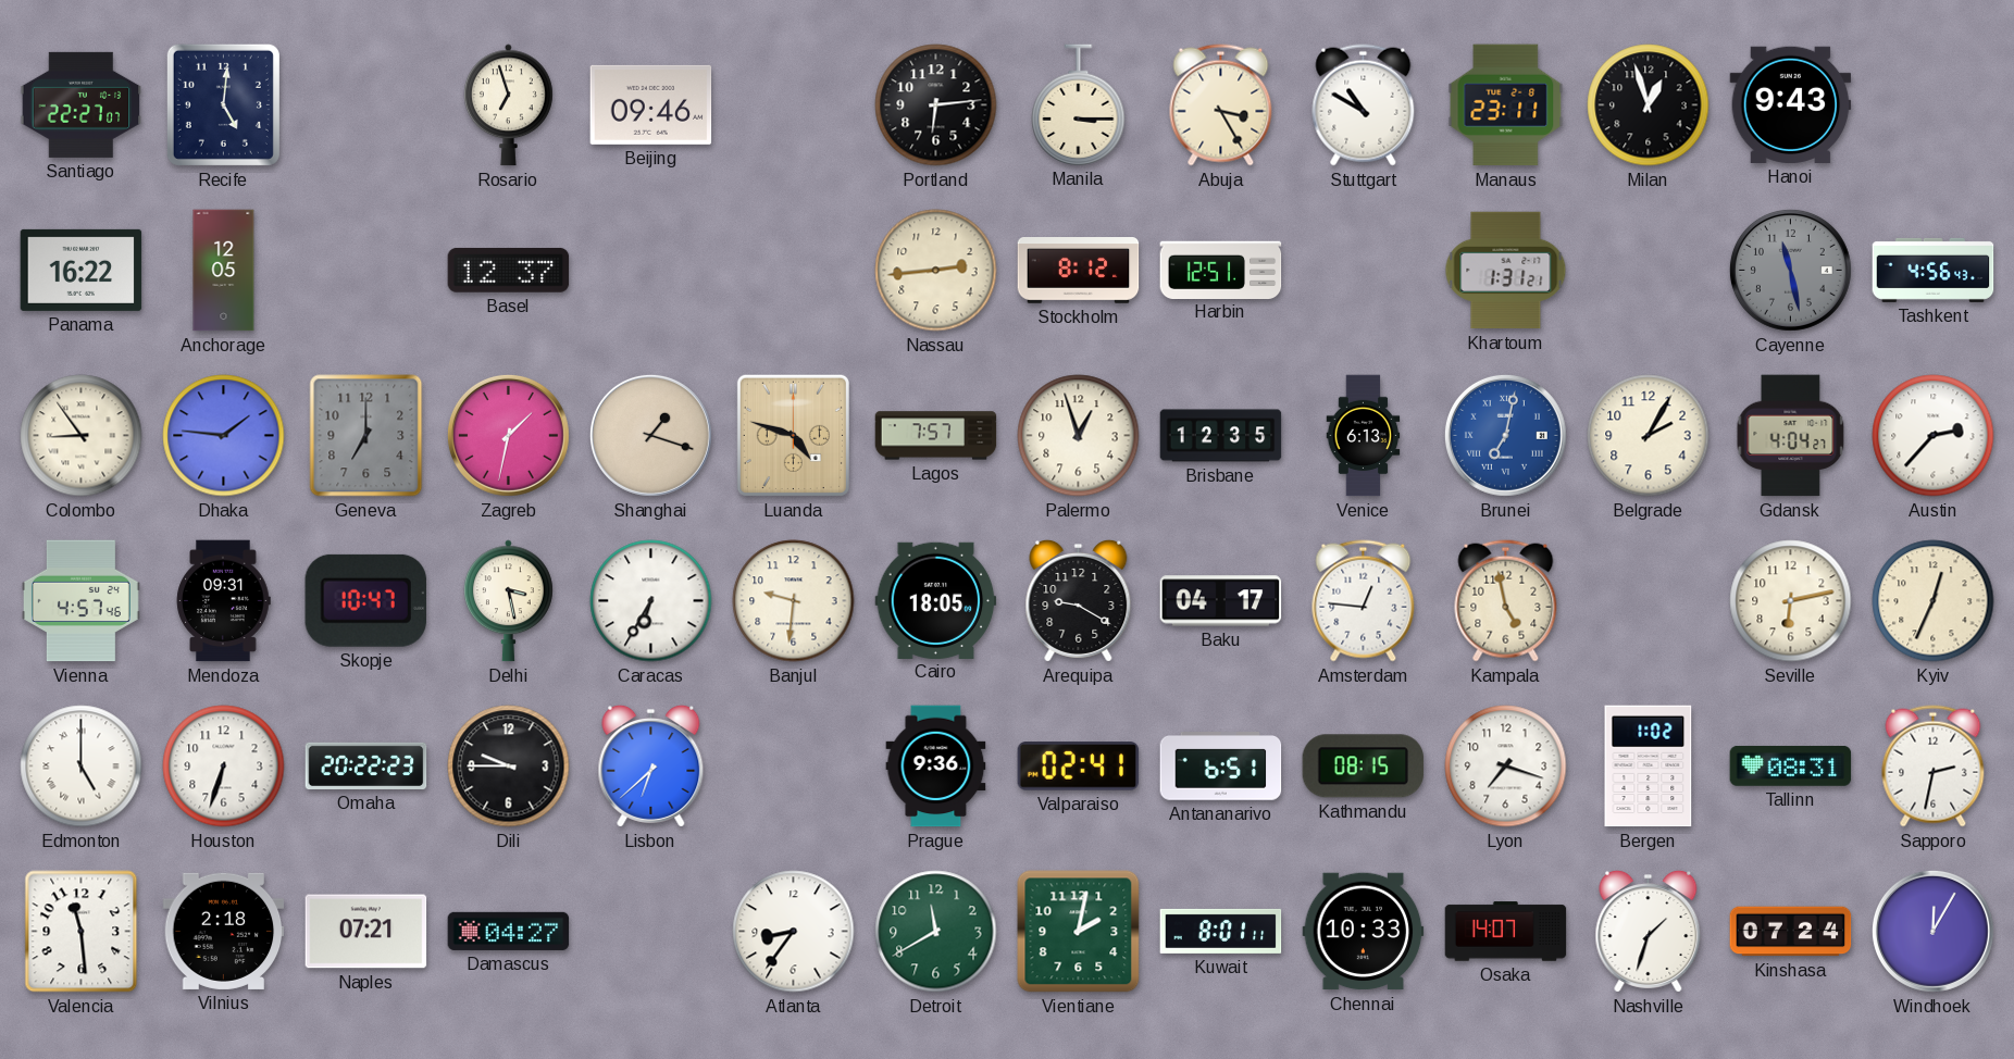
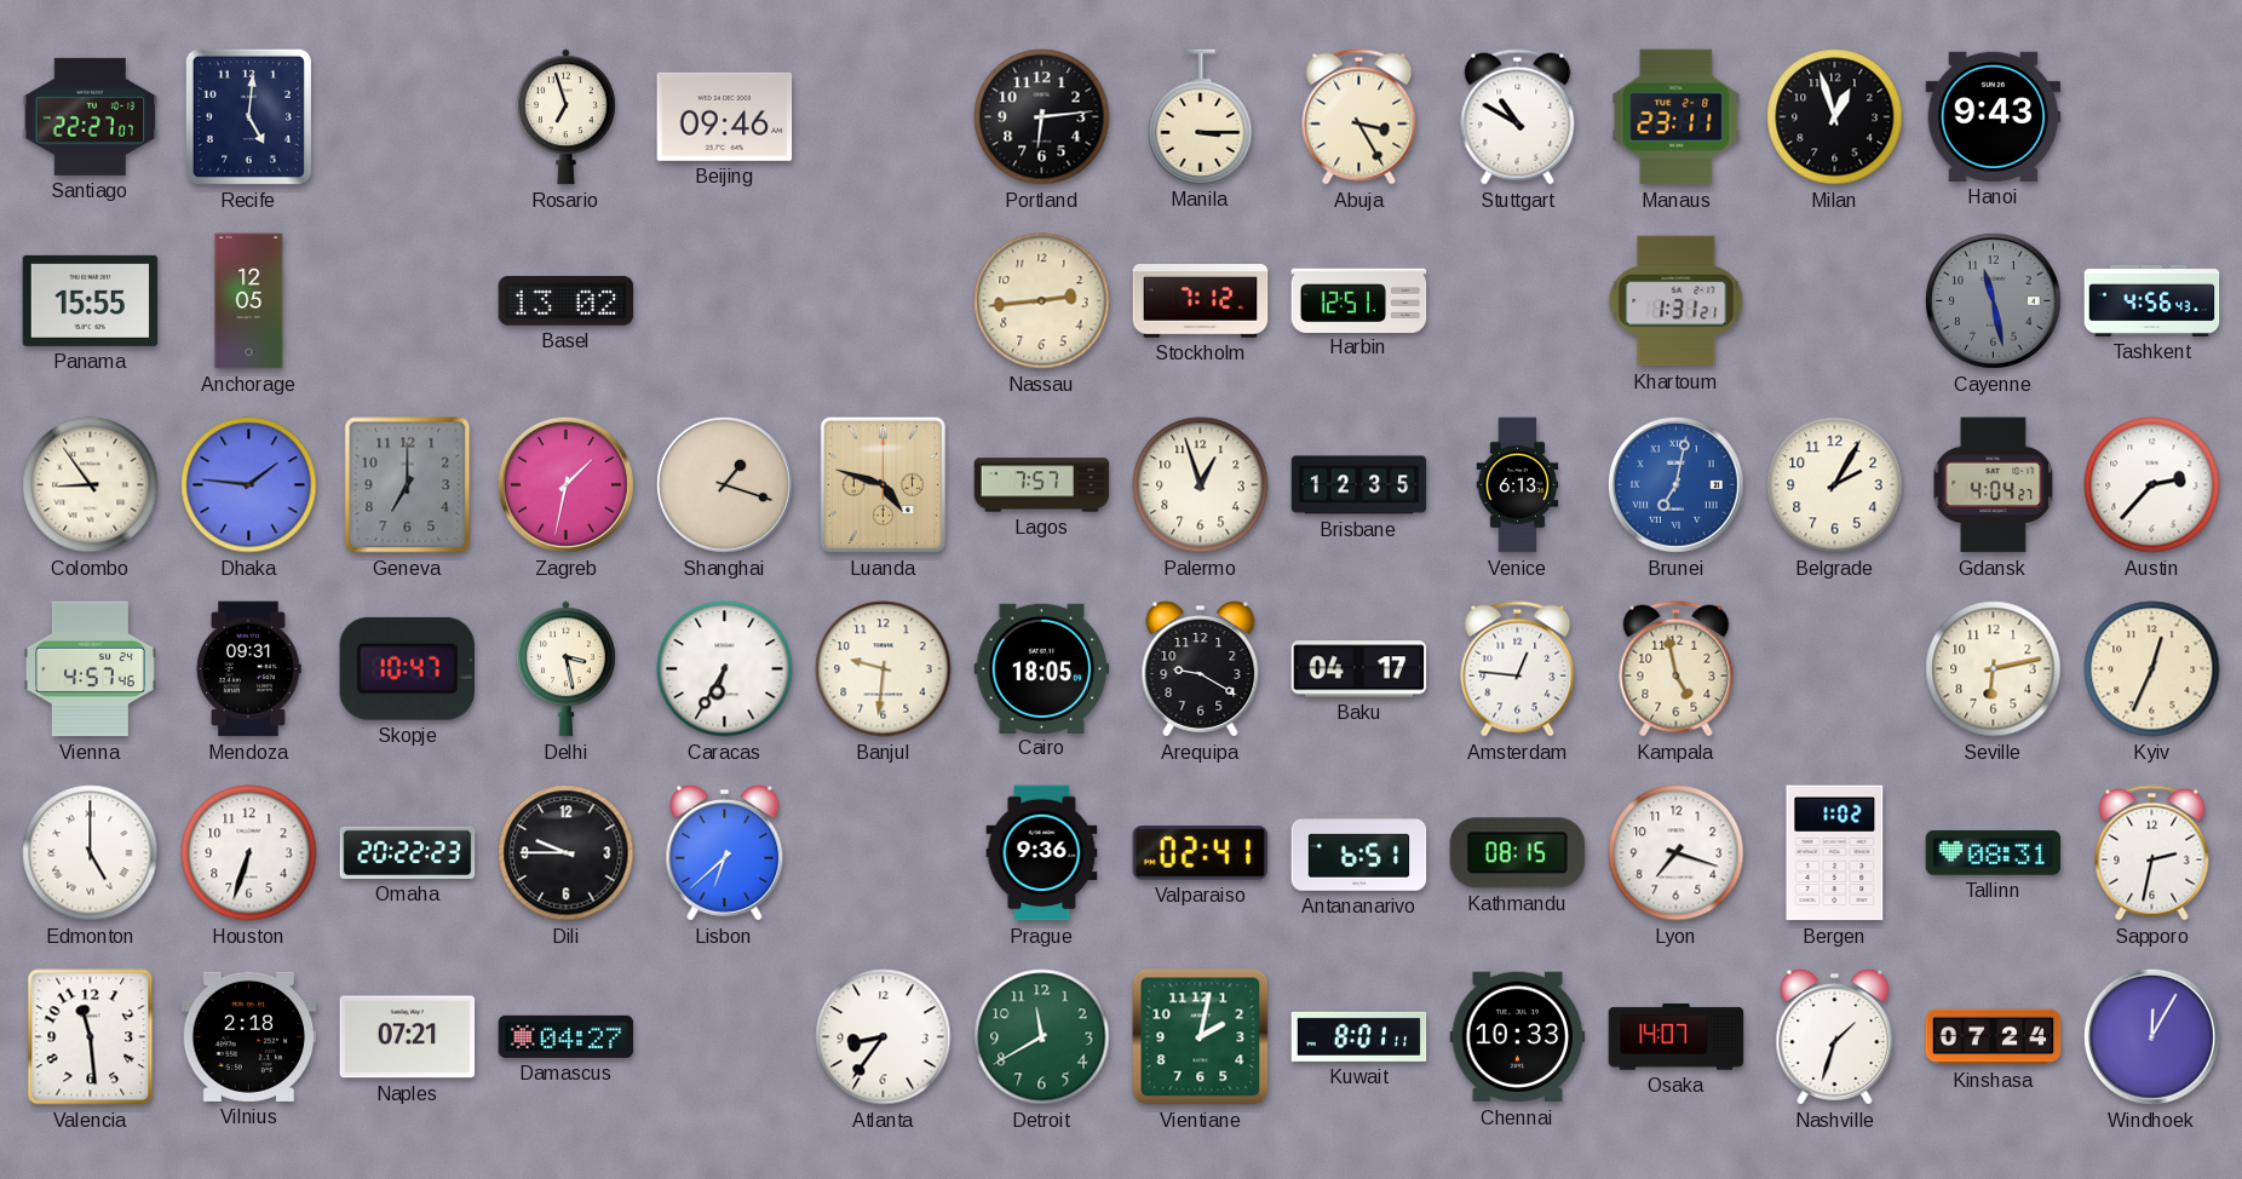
Panama: 16:22 -> 15:55 (91, 300)
Basel: 12:37 -> 13:02 (567, 301)
Stockholm: 8:12 -> 7:12 (1201, 301)
